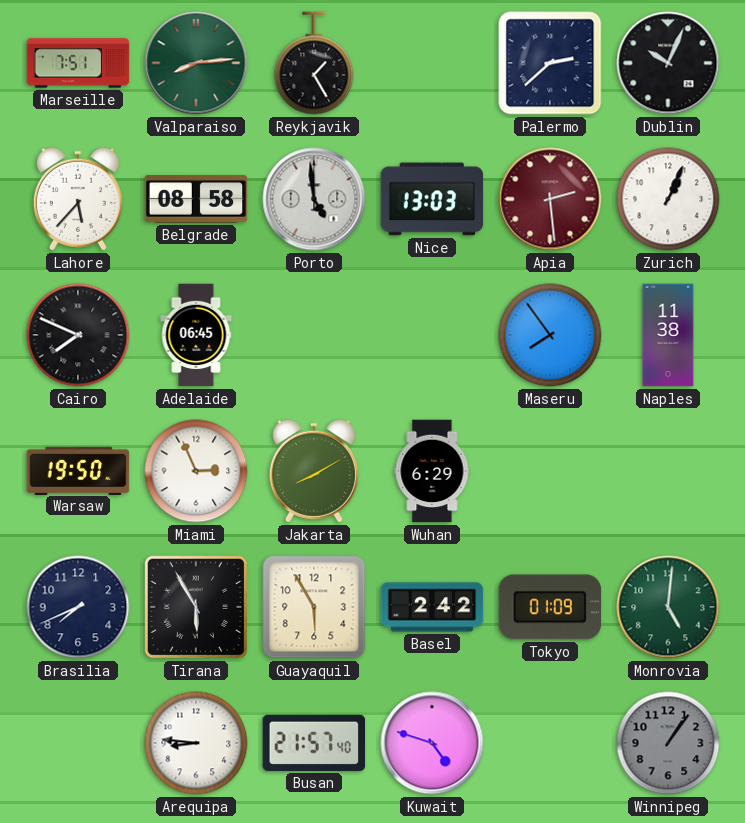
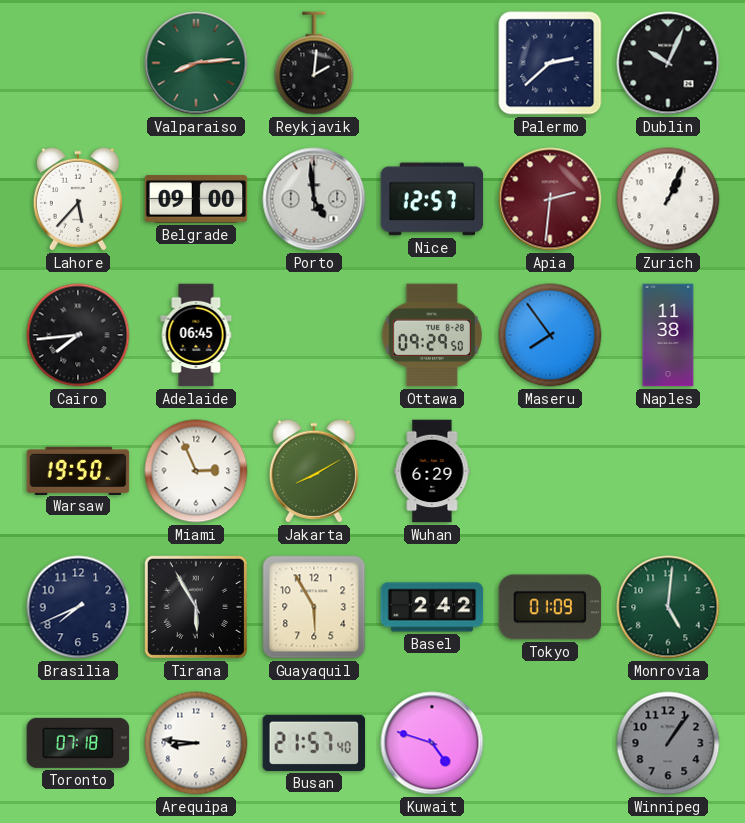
Marseille: 7:51 -> none (78, 63)
Reykjavik: 1:25 -> 2:01 (314, 63)
Belgrade: 08:58 -> 09:00 (196, 199)
Nice: 13:03 -> 12:57 (432, 199)
Apia: 2:29 -> 2:31 (550, 199)
Cairo: 7:49 -> 7:44 (78, 335)
Ottawa: none -> 09:29 (432, 335)
Toronto: none -> 07:18 (78, 743)
